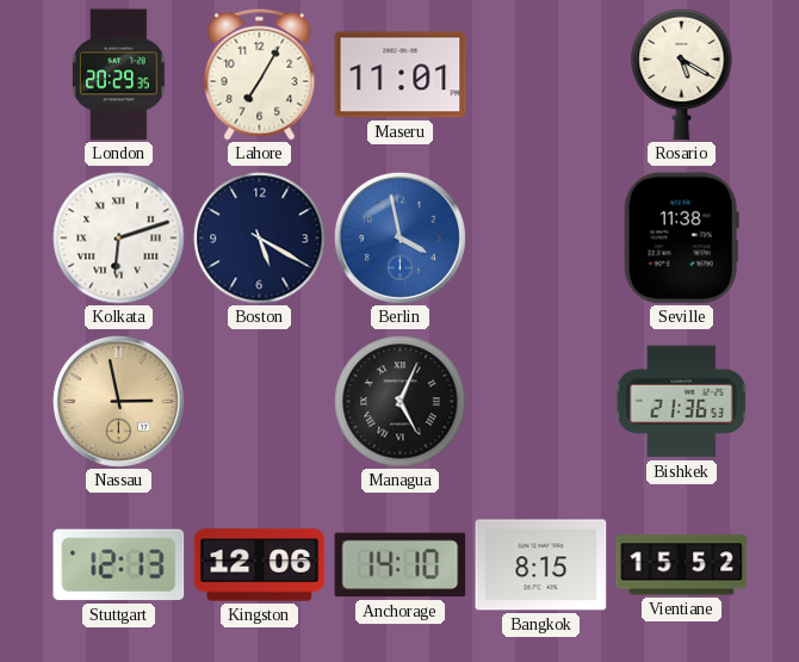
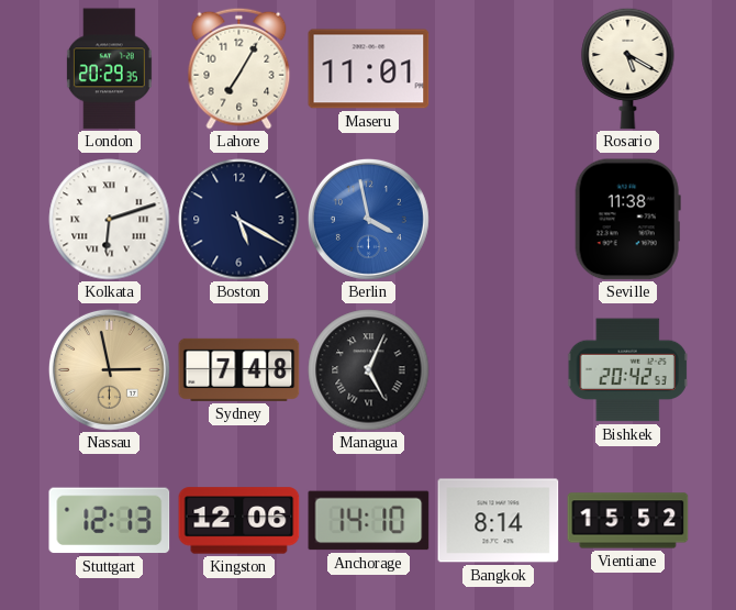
Sydney: none -> 7:48 (239, 369)
Bishkek: 21:36 -> 20:42 (628, 370)
Bangkok: 8:15 -> 8:14 (499, 521)
